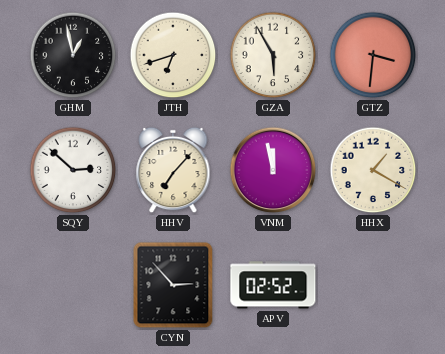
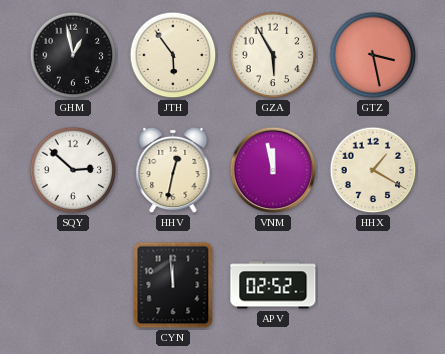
JTH: 6:42 -> 5:54 (173, 55)
GTZ: 3:31 -> 3:28 (373, 55)
HHV: 7:07 -> 12:32 (173, 170)
CYN: 2:53 -> 11:59 (173, 285)
